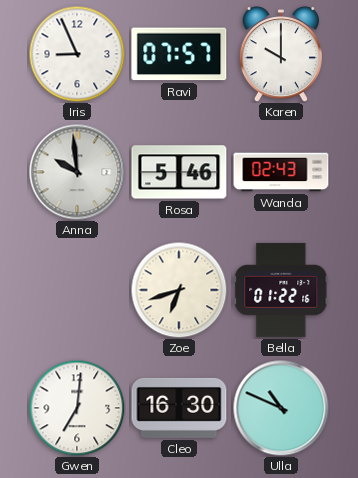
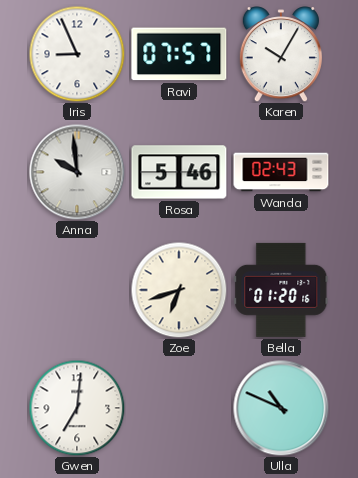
Karen: 10:00 -> 10:05 (281, 54)
Bella: 01:22 -> 01:20 (281, 290)
Cleo: 16:30 -> none (179, 408)
